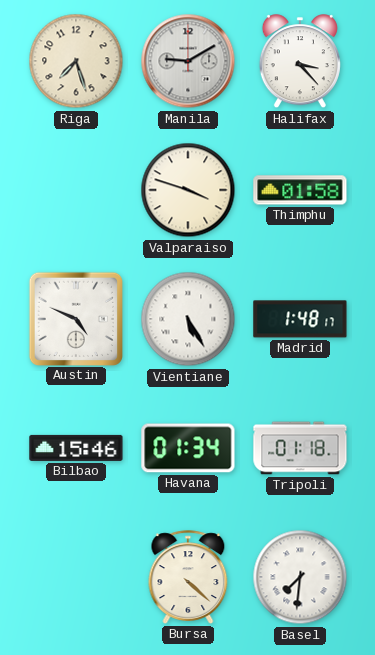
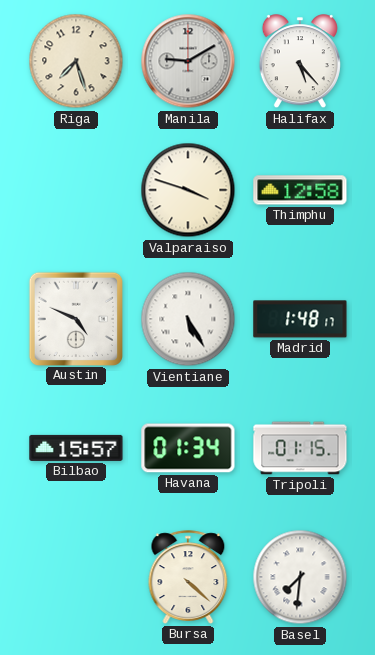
Halifax: 3:23 -> 5:23 (300, 62)
Thimphu: 01:58 -> 12:58 (300, 190)
Bilbao: 15:46 -> 15:57 (76, 448)
Tripoli: 01:18 -> 01:15 (300, 448)
